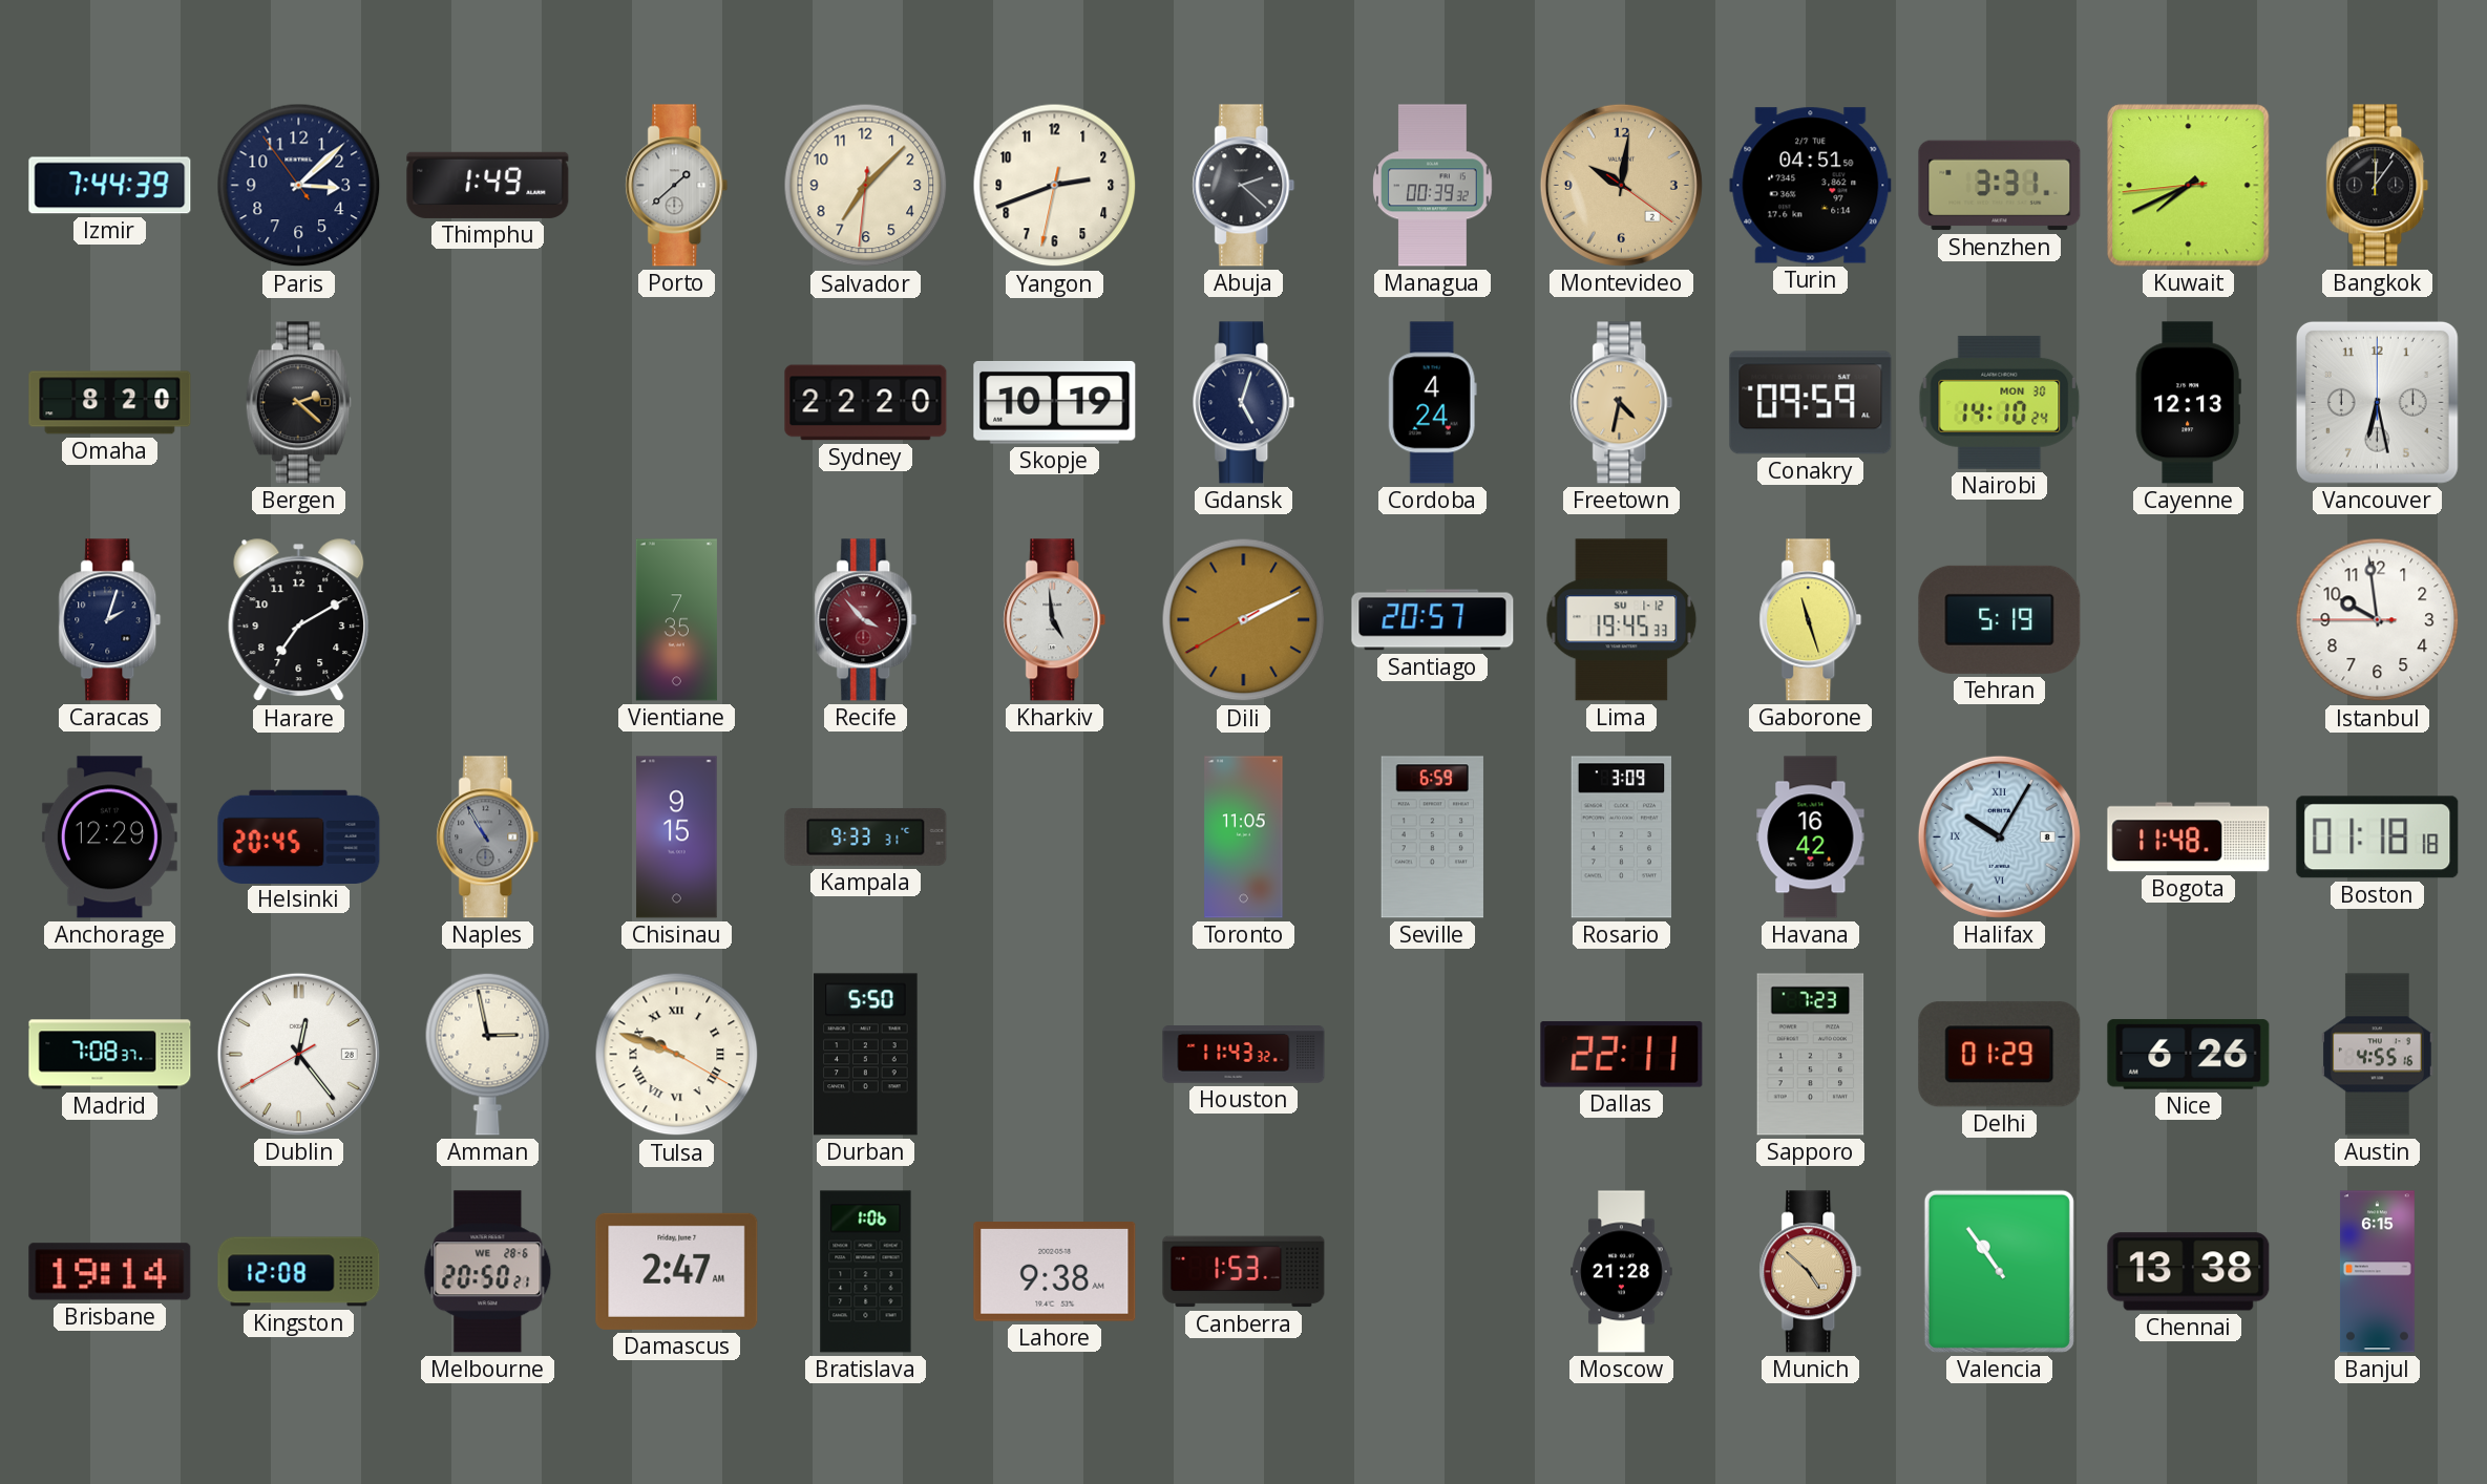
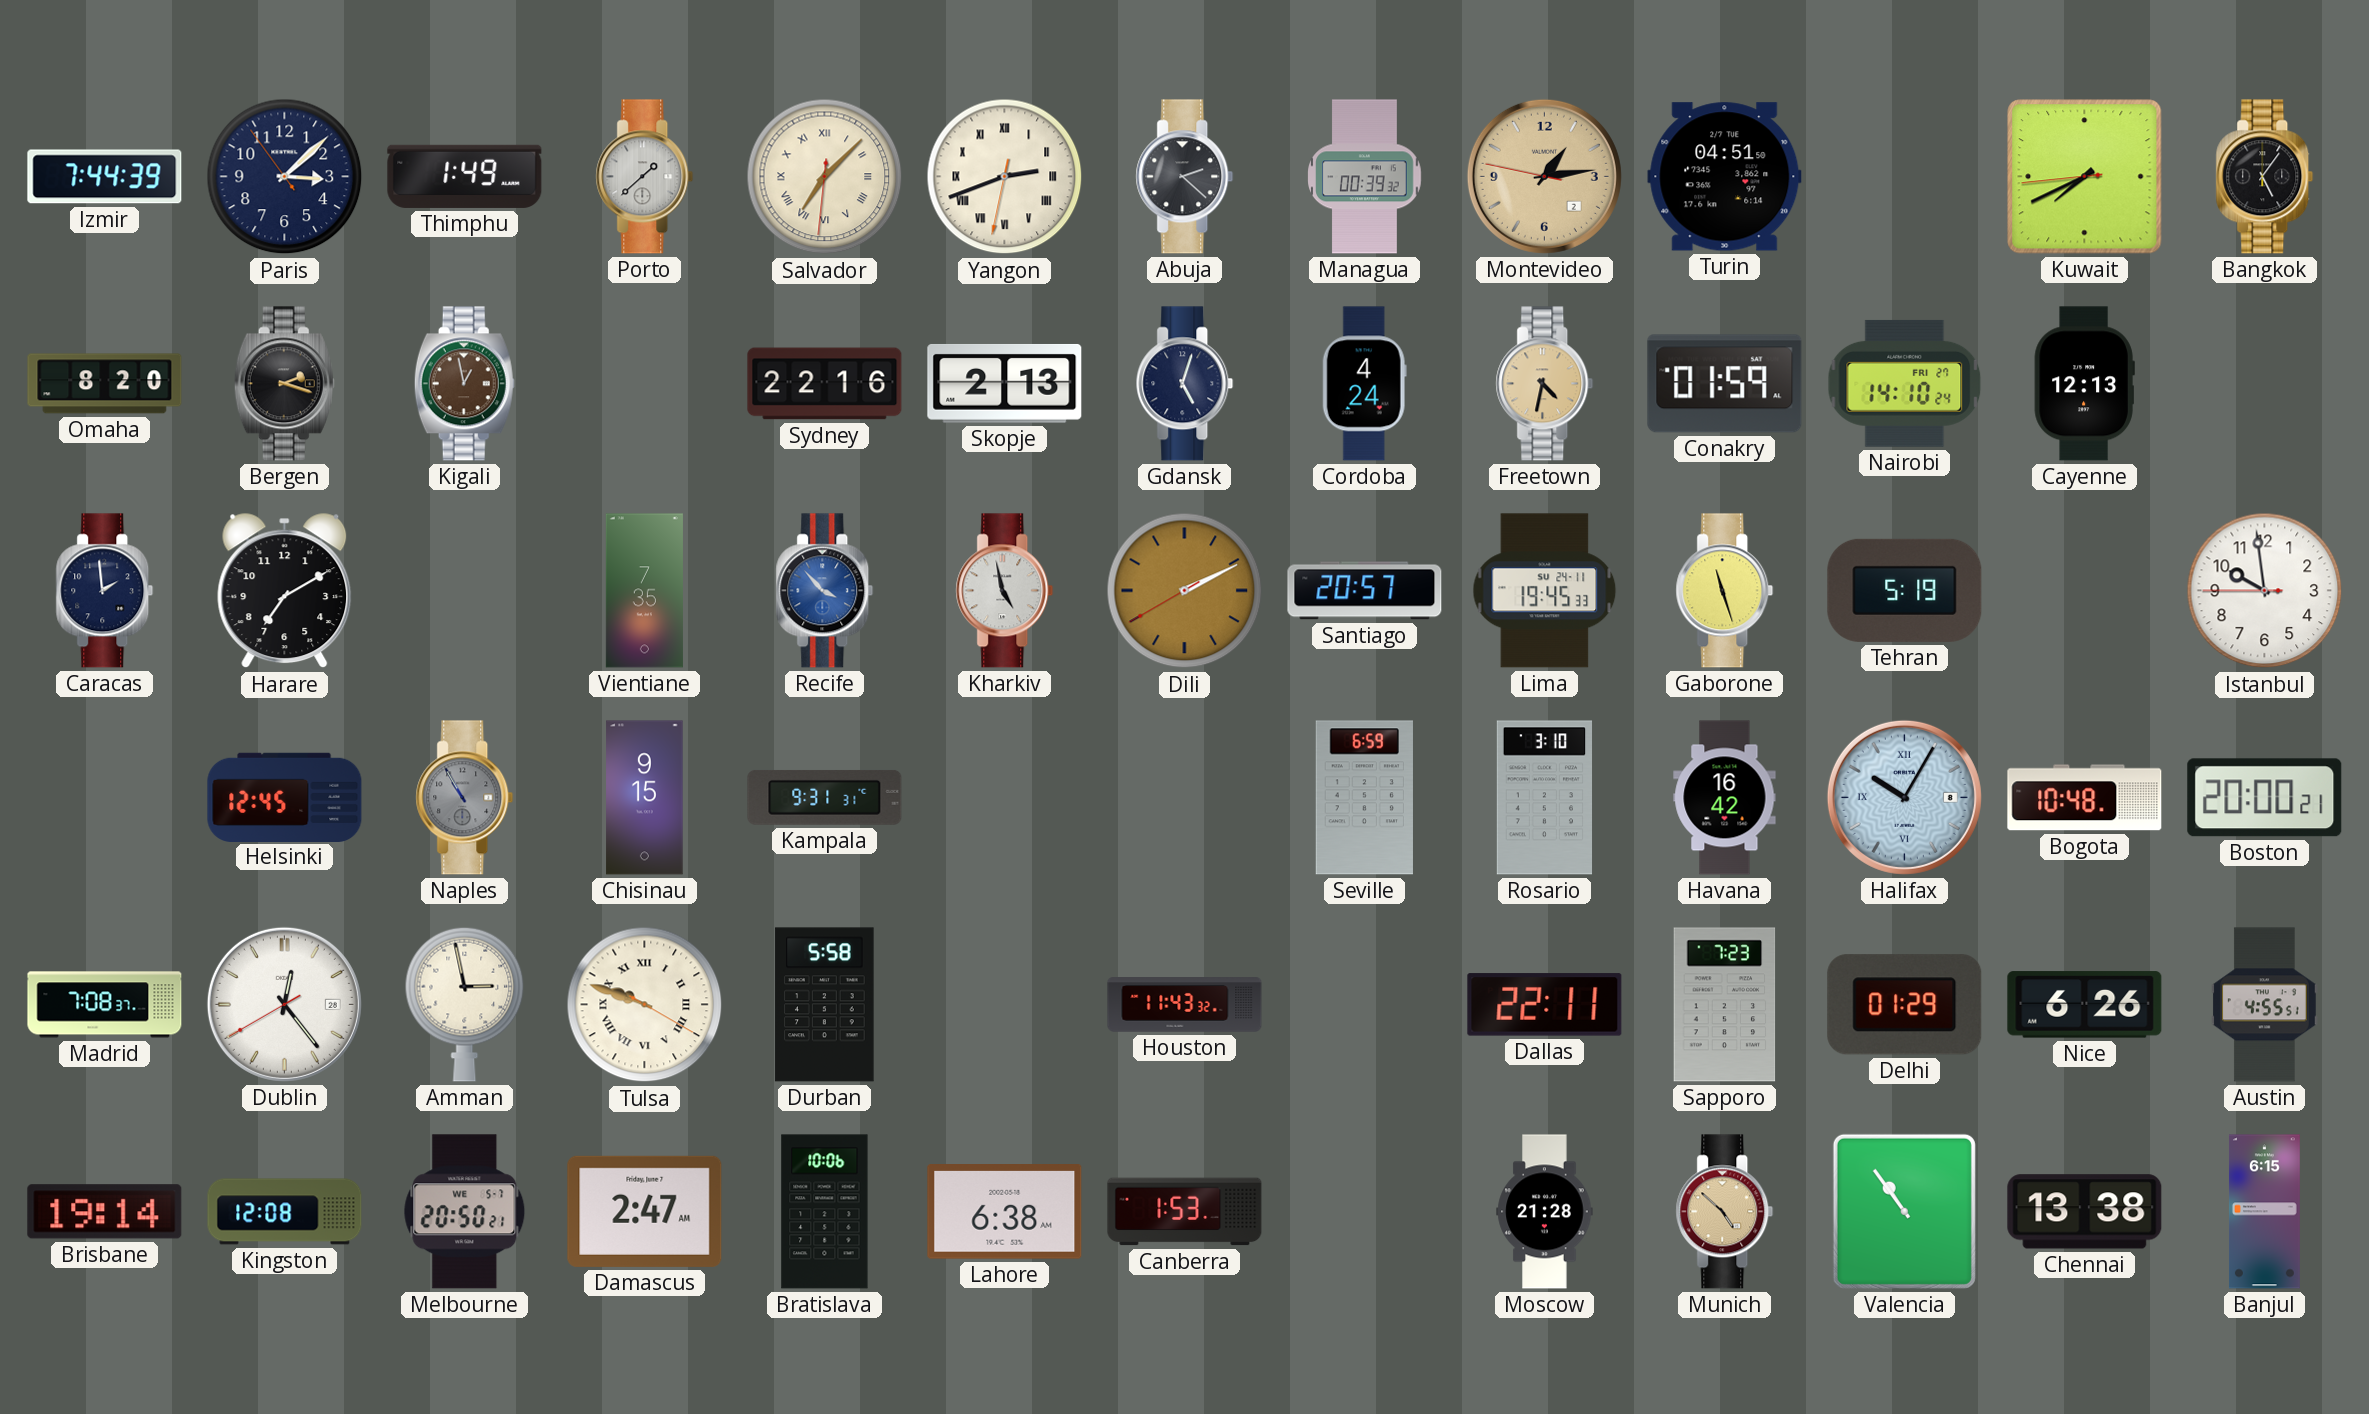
Salvador numerals: Arabic -> Roman (825, 177)
Yangon numerals: Arabic -> Roman (1005, 177)
Montevideo: 10:01 -> 1:13 (1544, 176)
Shenzhen: 3:31 -> none (2000, 186)
Bangkok: 12:06 -> 5:06 (2265, 177)
Bergen: 2:22 -> 2:18 (284, 384)
Kigali: none -> 12:58 (464, 384)
Sydney: 22:20 -> 22:16 (825, 384)
Skopje: 10:19 -> 2:13 (1005, 383)
Conakry: 09:59 -> 01:59 (1725, 384)
Nairobi date: MON 30 -> FRI 27 (1905, 383)
Vancouver: 6:28 -> none (2377, 402)
Caracas: 2:03 -> 1:59 (105, 591)
Recife dial: burgundy -> blue (825, 591)
Kharkiv: 4:59 -> 4:58 (1005, 591)
Lima date: SU 1-12 -> SU 24-11 (1545, 591)
Anchorage: 12:29 -> none (109, 838)
Helsinki: 20:45 -> 12:45 (285, 797)
Kampala: 9:33 -> 9:31 (825, 797)
Toronto: 11:05 -> none (1244, 838)
Rosario: 3:09 -> 3:10 (1545, 798)
Bogota: 11:48 -> 10:48 (2085, 798)
Boston: 01:18 -> 20:00 (2265, 798)
Durban: 5:50 -> 5:58 (825, 1005)
Austin: 4:55:16 -> 4:55:51 (2265, 1005)
Melbourne date: WE 28-6 -> WE 5-7 (465, 1212)
Bratislava: 1:06 -> 10:06 (825, 1212)
Lahore: 9:38 -> 6:38 (1005, 1212)
